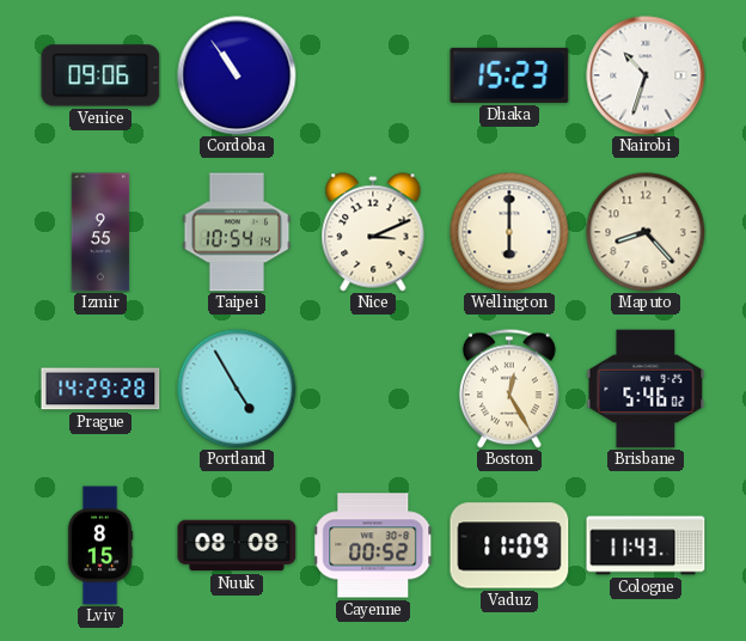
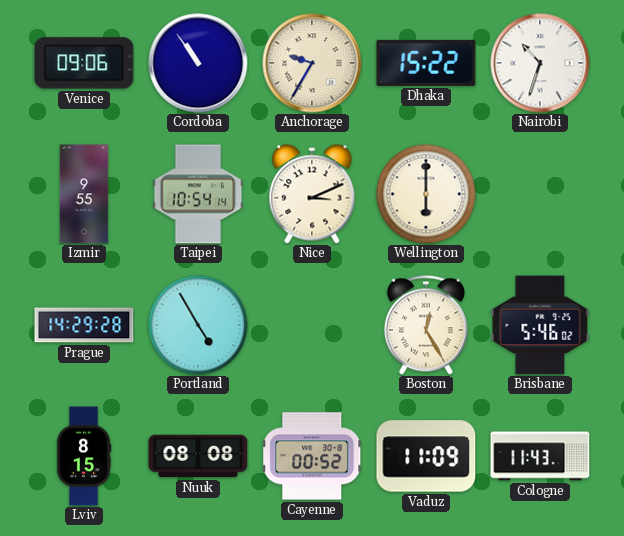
Anchorage: none -> 9:35 (312, 63)
Dhaka: 15:23 -> 15:22 (426, 63)
Maputo: 8:23 -> none (646, 232)
